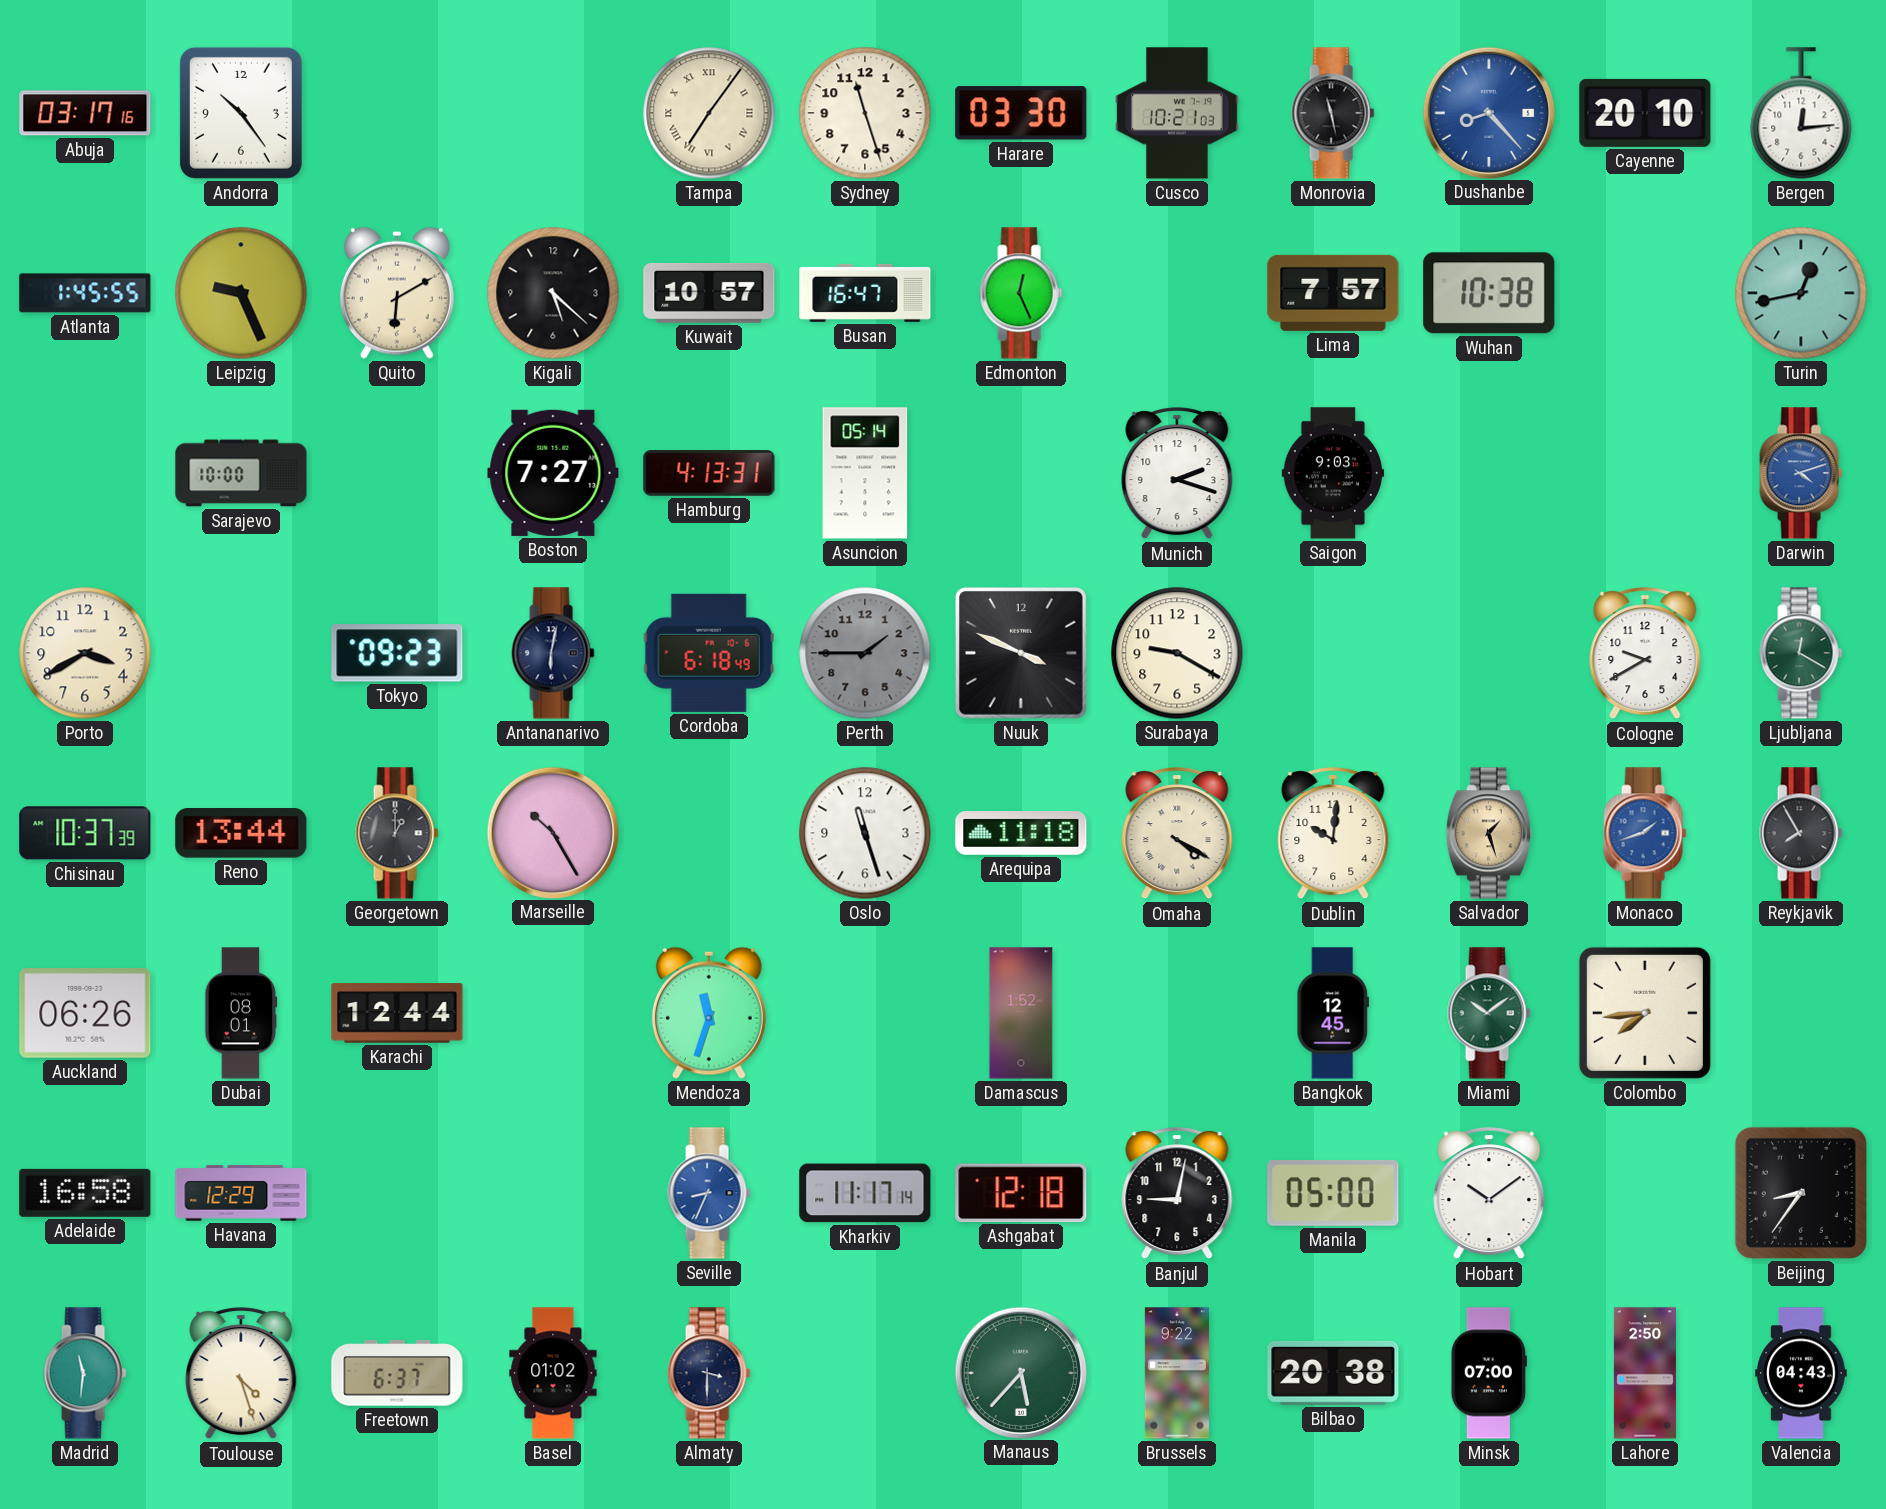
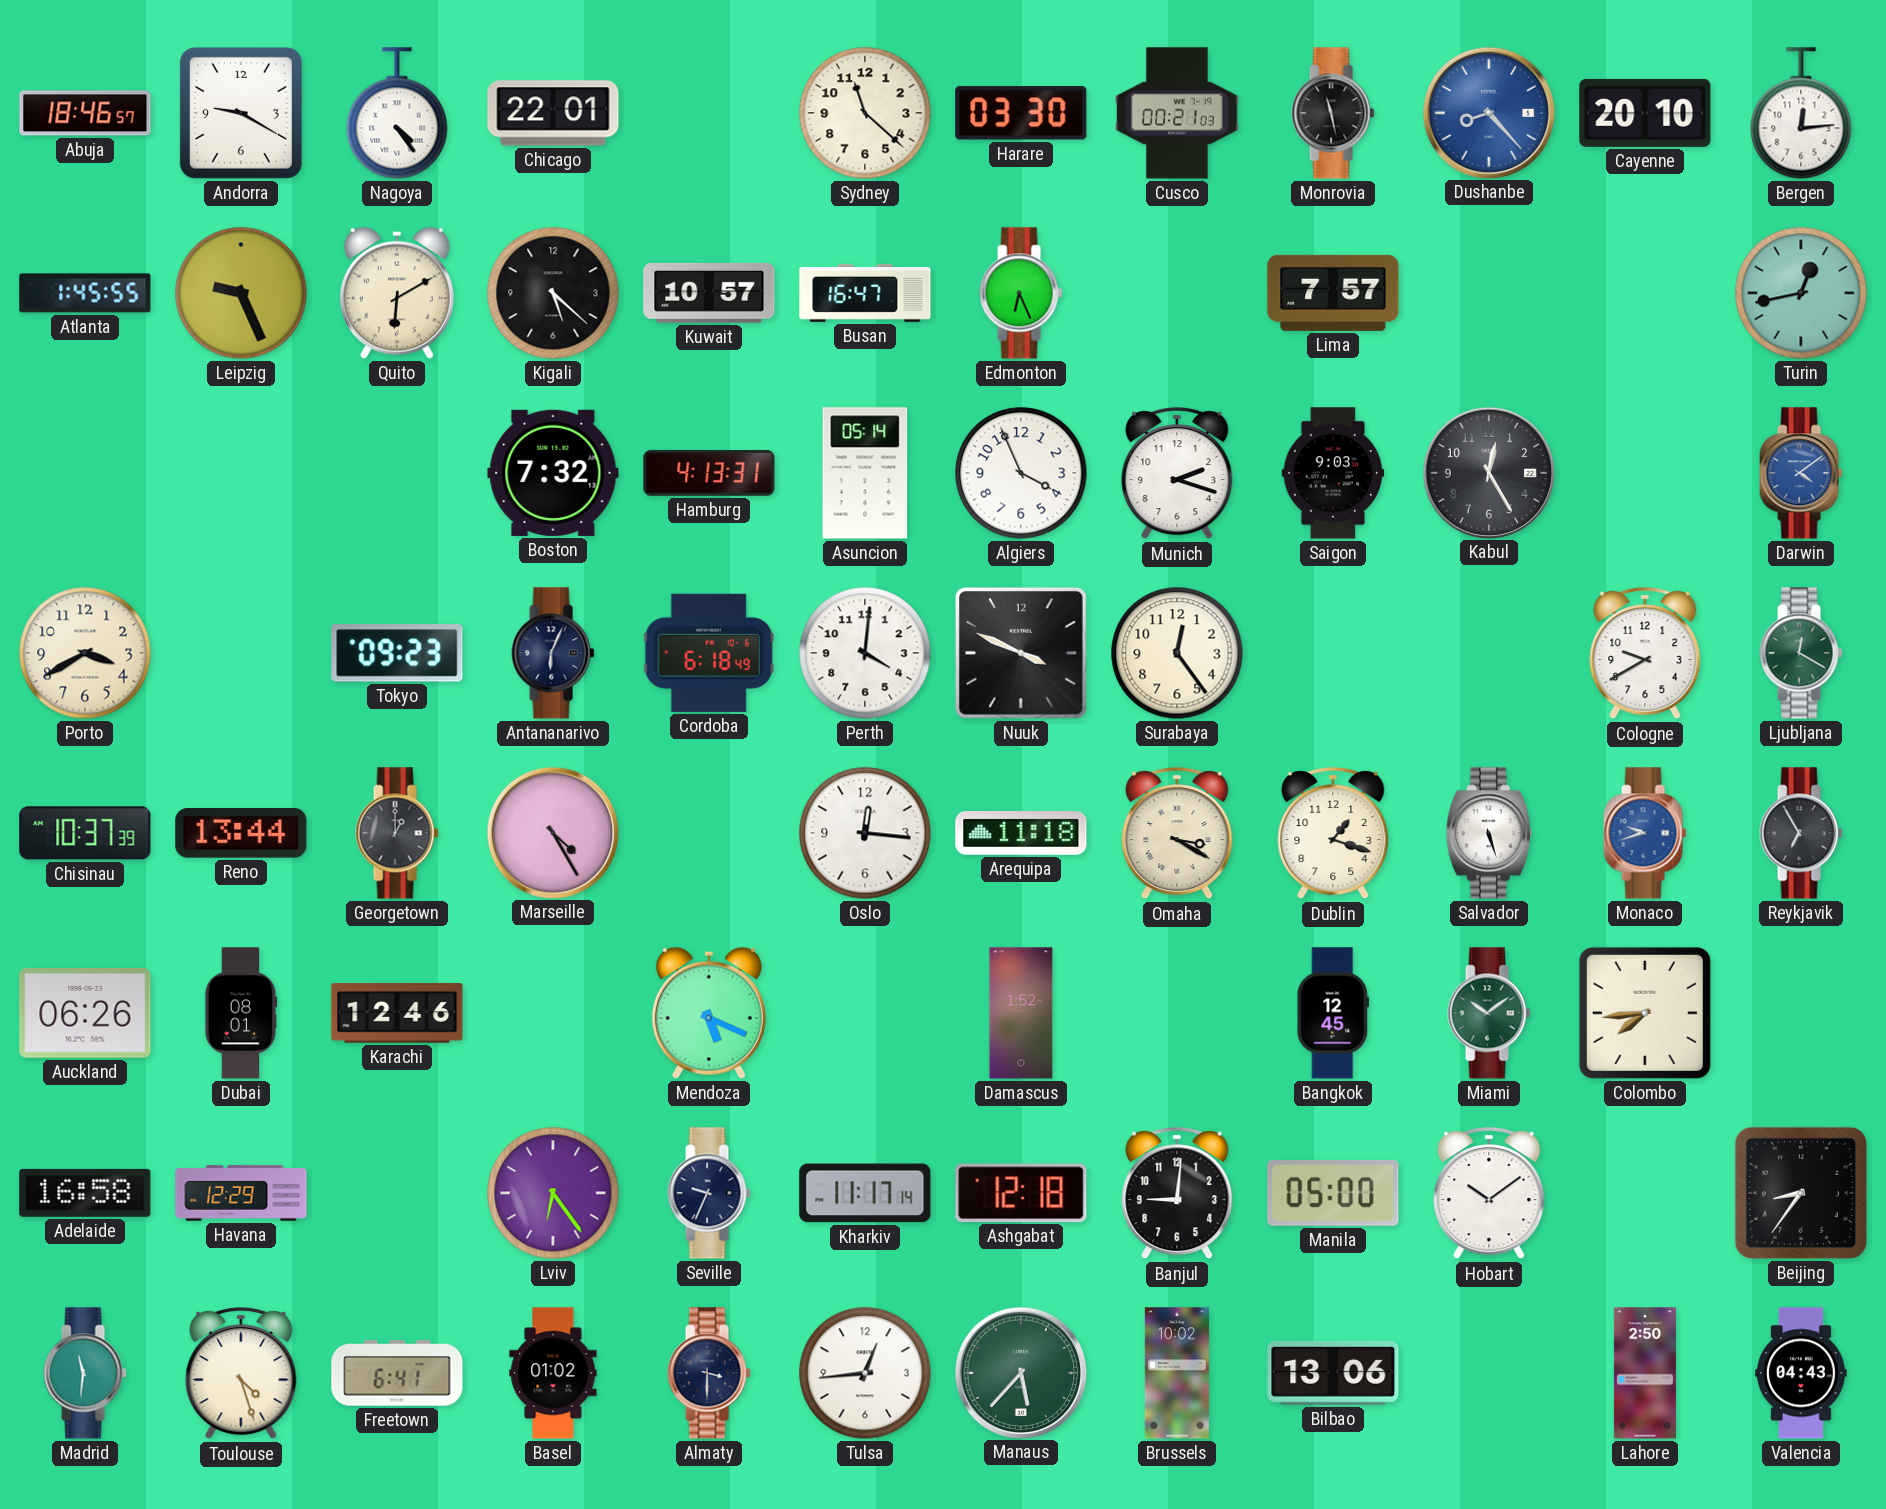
Abuja: 03:17 -> 18:46 (85, 113)
Andorra: 10:24 -> 9:20 (241, 113)
Nagoya: none -> 4:24 (397, 113)
Chicago: none -> 22:01 (553, 113)
Tampa: 7:06 -> none (709, 113)
Sydney: 11:27 -> 11:22 (865, 113)
Cusco: 10:21 -> 00:21 (1177, 113)
Edmonton: 12:26 -> 6:26 (1021, 293)
Wuhan: 10:38 -> none (1489, 293)
Sarajevo: 10:00 -> none (241, 473)
Boston: 7:27 -> 7:32 (553, 473)
Algiers: none -> 3:56 (1021, 473)
Kabul: none -> 12:25 (1488, 472)
Darwin: 4:12 -> 4:09 (1801, 473)
Antananarivo: 6:02 -> 6:04 (553, 653)
Perth: 1:45 -> 4:01 (865, 653)
Perth dial: grey -> white (865, 653)
Surabaya: 9:20 -> 12:24 (1177, 653)
Marseille: 10:25 -> 4:25 (552, 832)
Oslo: 11:27 -> 12:16 (865, 833)
Omaha: 4:20 -> 3:20 (1177, 834)
Dublin: 10:01 -> 1:18 (1333, 834)
Salvador: 1:27 -> 5:27 (1489, 833)
Salvador dial: champagne -> white (1489, 833)
Monaco: 1:42 -> 9:42 (1645, 833)
Reykjavik: 7:55 -> 6:55 (1801, 833)
Karachi: 12:44 -> 12:46 (397, 1013)
Mendoza: 11:33 -> 5:19 (709, 1013)
Lviv: none -> 6:24 (553, 1193)
Seville: 8:34 -> 9:34 (709, 1193)
Seville dial: blue -> navy (709, 1193)
Banjul: 9:02 -> 9:01 (1177, 1194)
Freetown: 6:37 -> 6:41 (397, 1373)
Tulsa: none -> 12:44 (865, 1373)
Brussels: 9:22 -> 10:02 (1177, 1373)
Bilbao: 20:38 -> 13:06 (1333, 1373)
Minsk: 07:00 -> none (1489, 1373)
